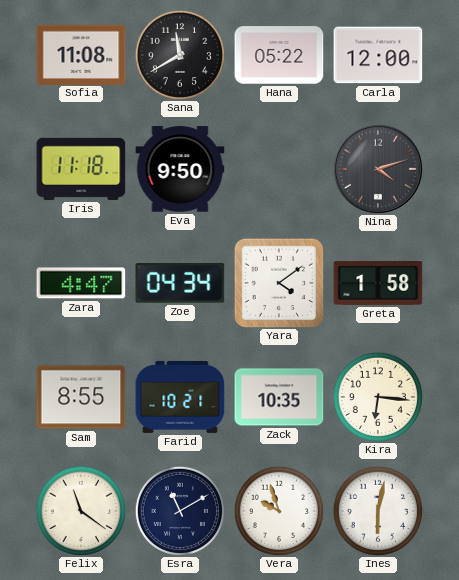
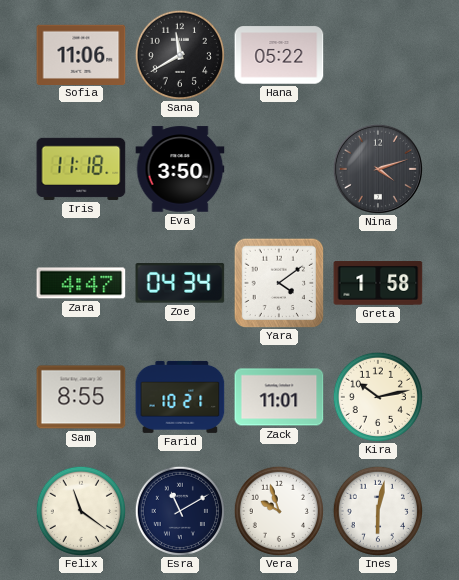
Sofia: 11:08 -> 11:06 (81, 54)
Carla: 12:00 -> none (378, 55)
Eva: 9:50 -> 3:50 (180, 169)
Zack: 10:35 -> 11:01 (279, 397)
Kira: 6:16 -> 10:13 (378, 397)
